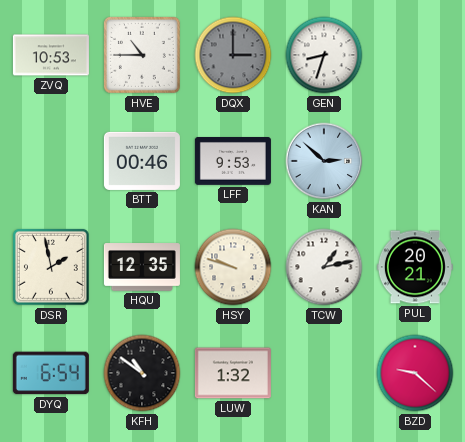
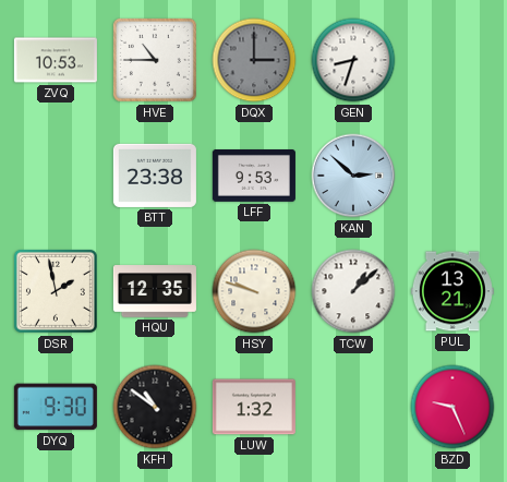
BTT: 00:46 -> 23:38 (155, 176)
TCW: 1:13 -> 1:08 (353, 291)
PUL: 20:21 -> 13:21 (452, 291)
DYQ: 6:54 -> 9:30 (56, 407)
BZD: 9:22 -> 9:26 (452, 407)
